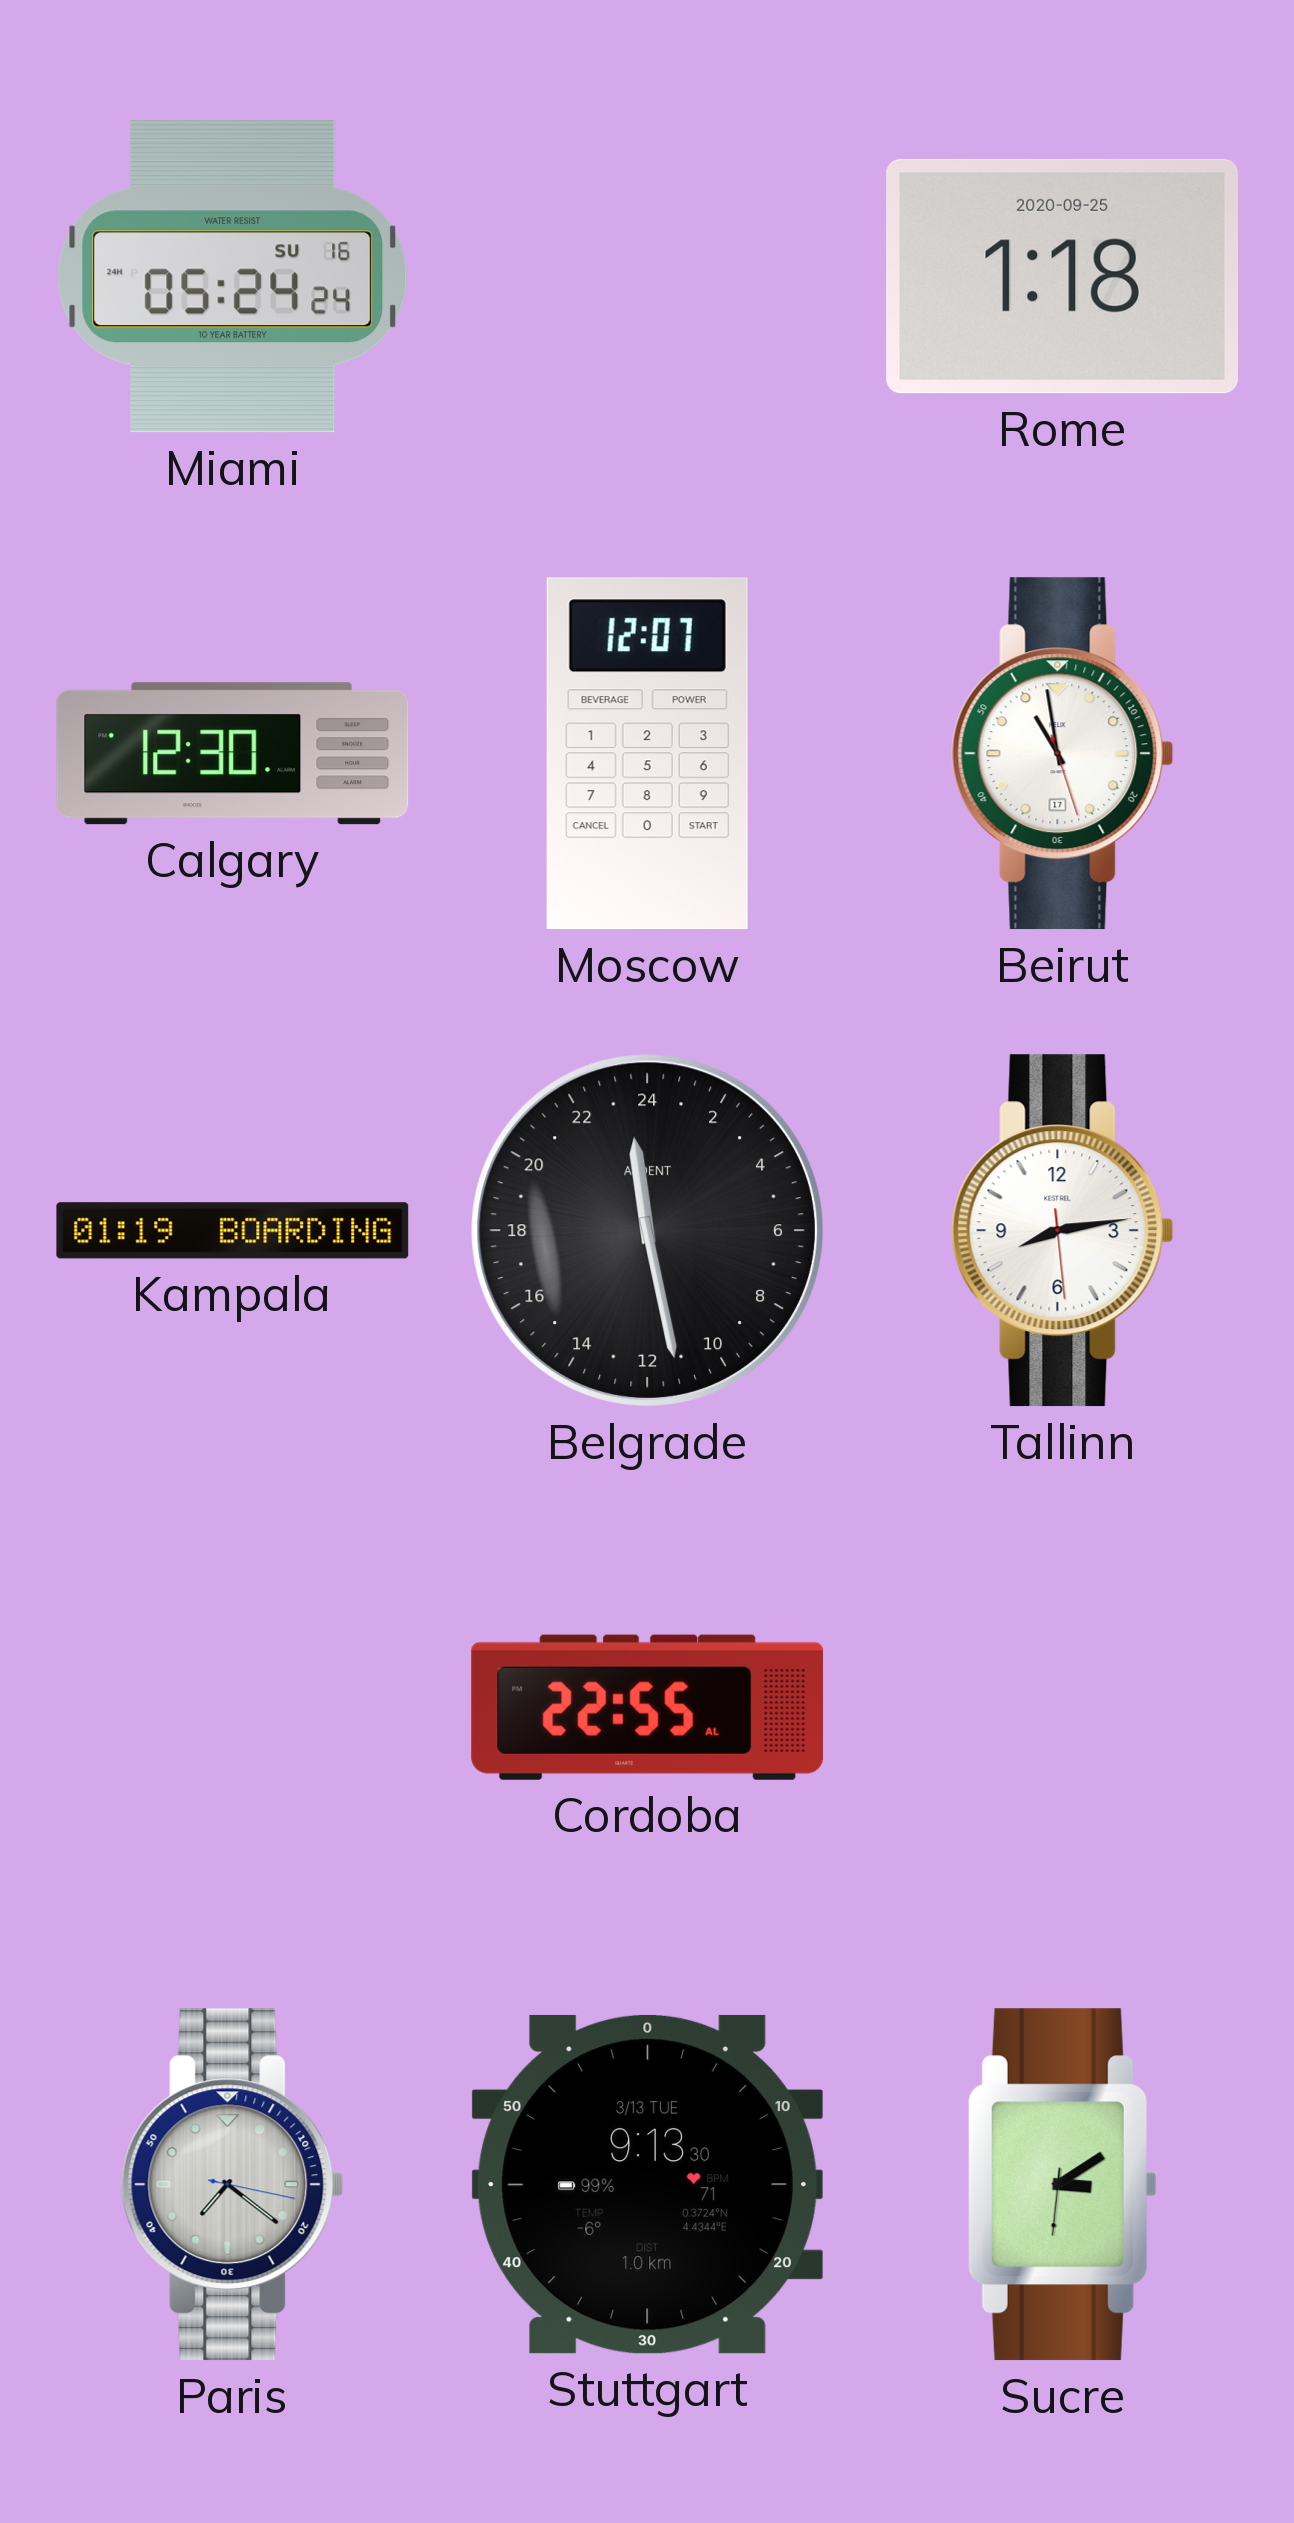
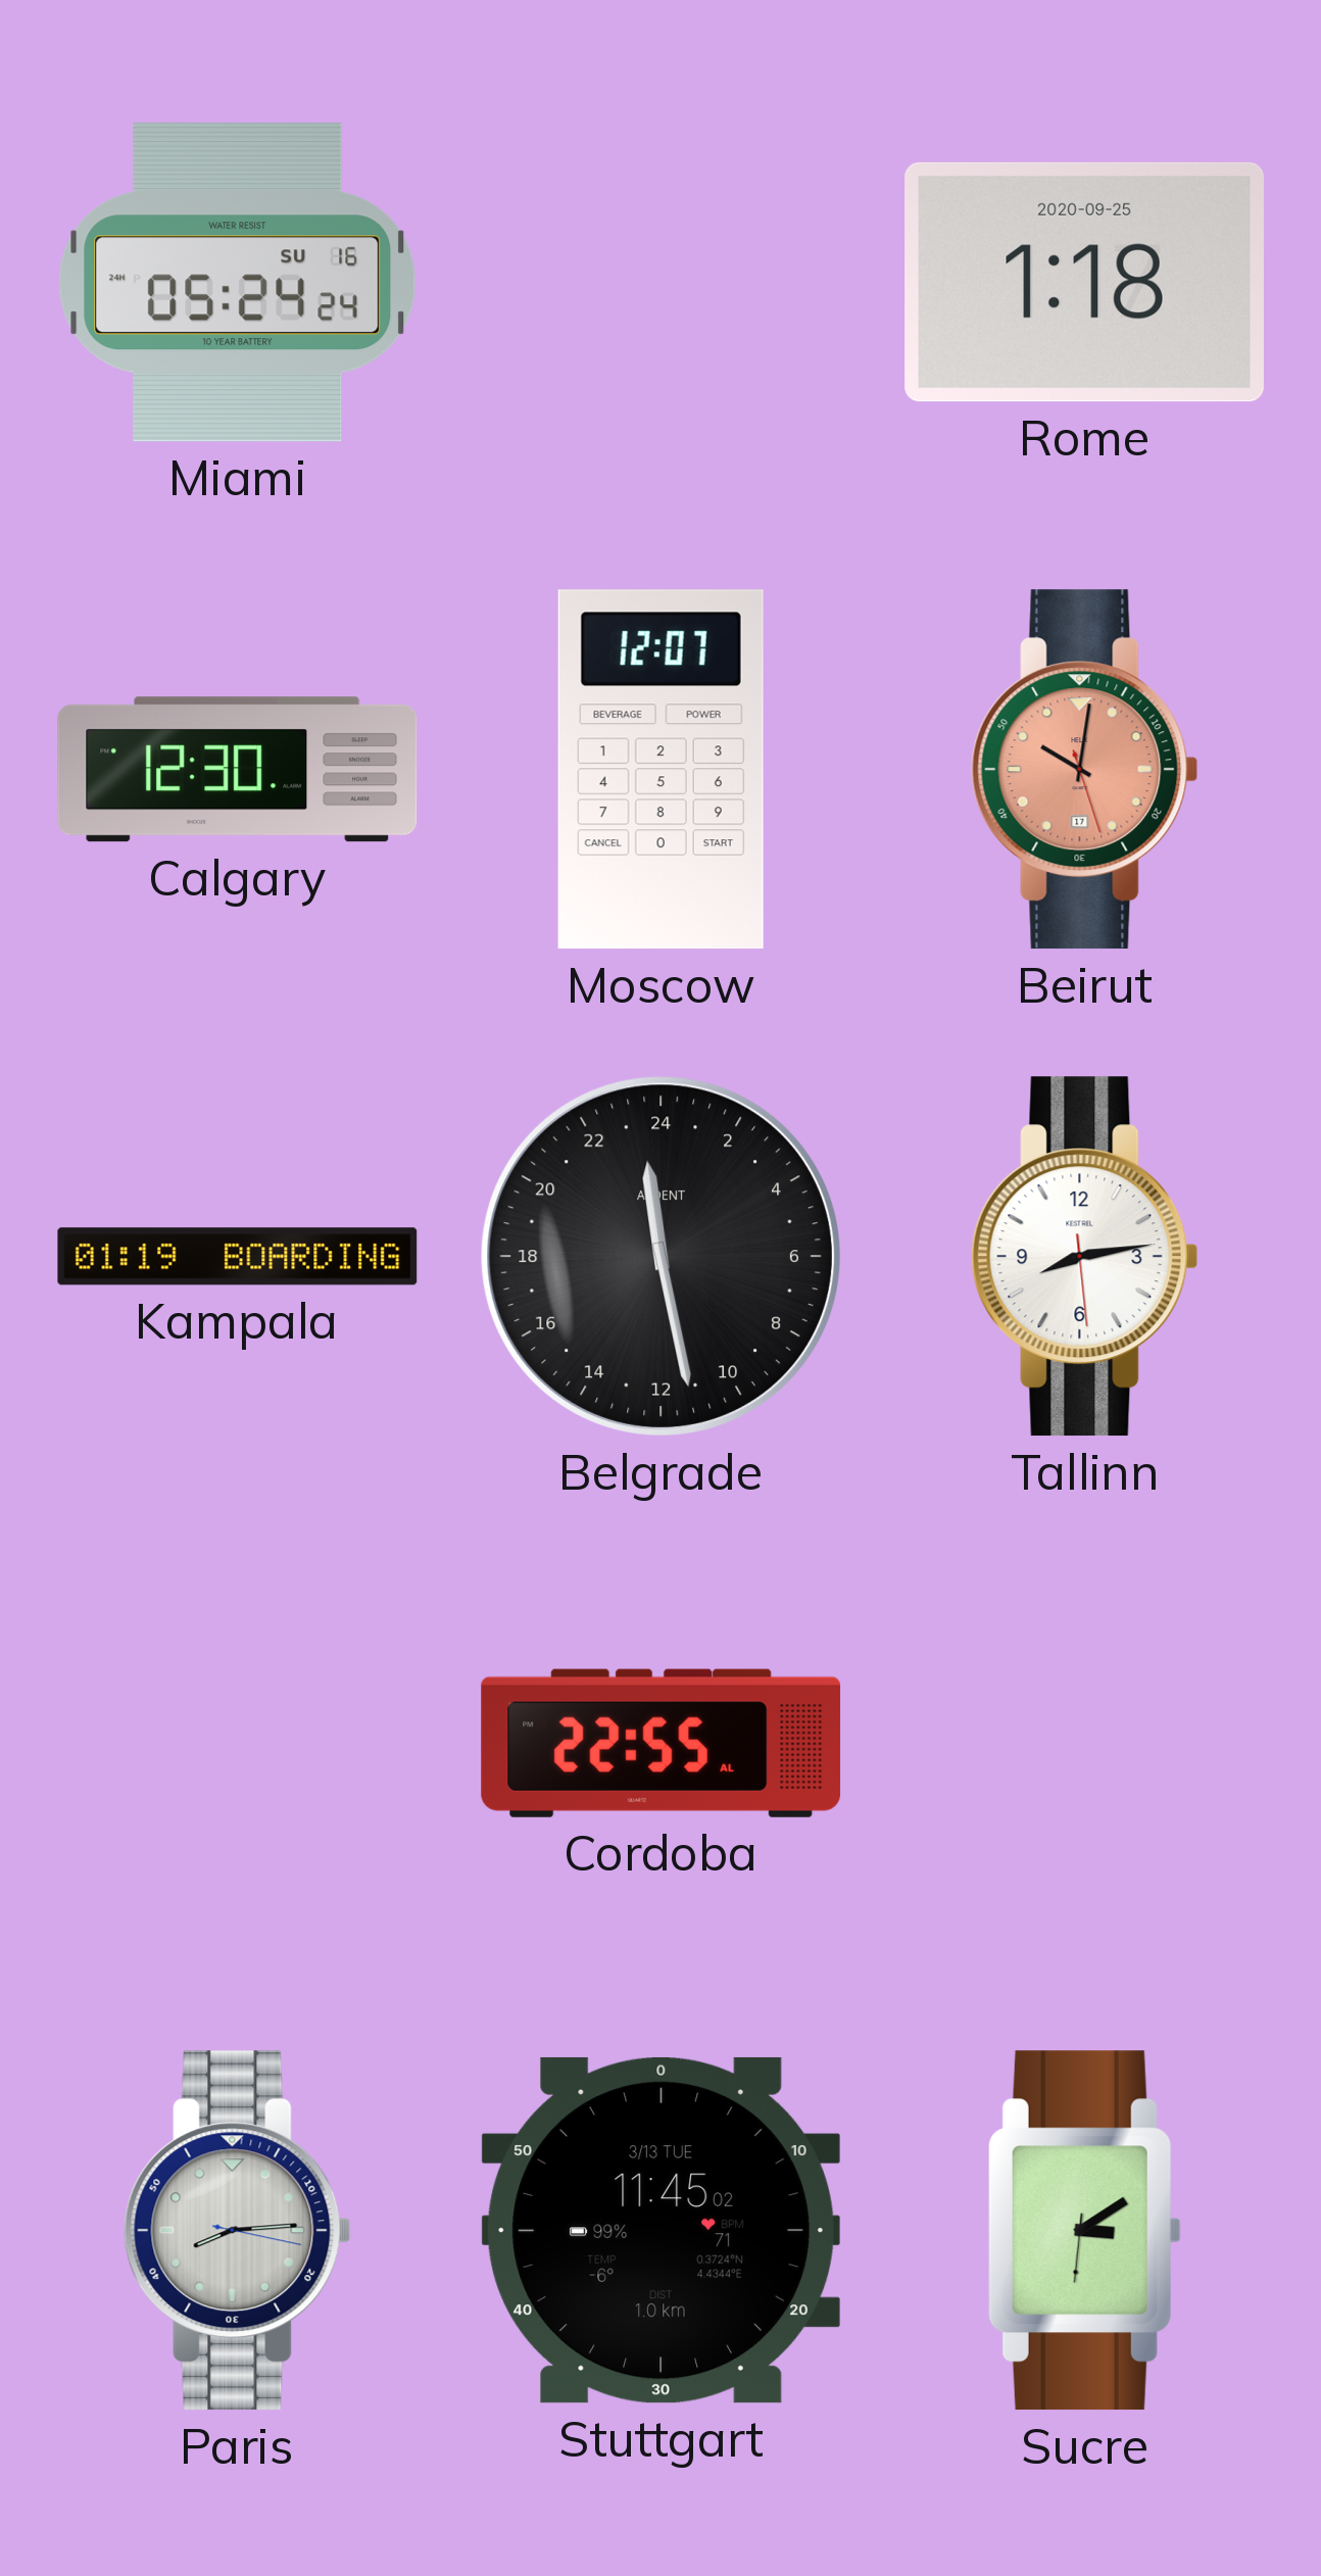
Beirut: 10:58 -> 10:01 (1085, 770)
Beirut dial: white -> salmon (1085, 770)
Paris: 7:21 -> 8:14 (238, 2231)
Stuttgart: 9:13 -> 11:45 (660, 2230)
